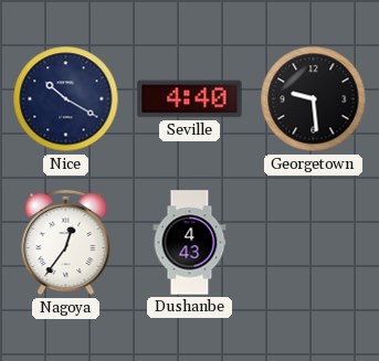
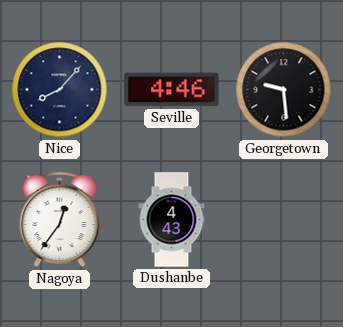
Nice: 10:20 -> 8:07 (60, 90)
Seville: 4:40 -> 4:46 (172, 90)
